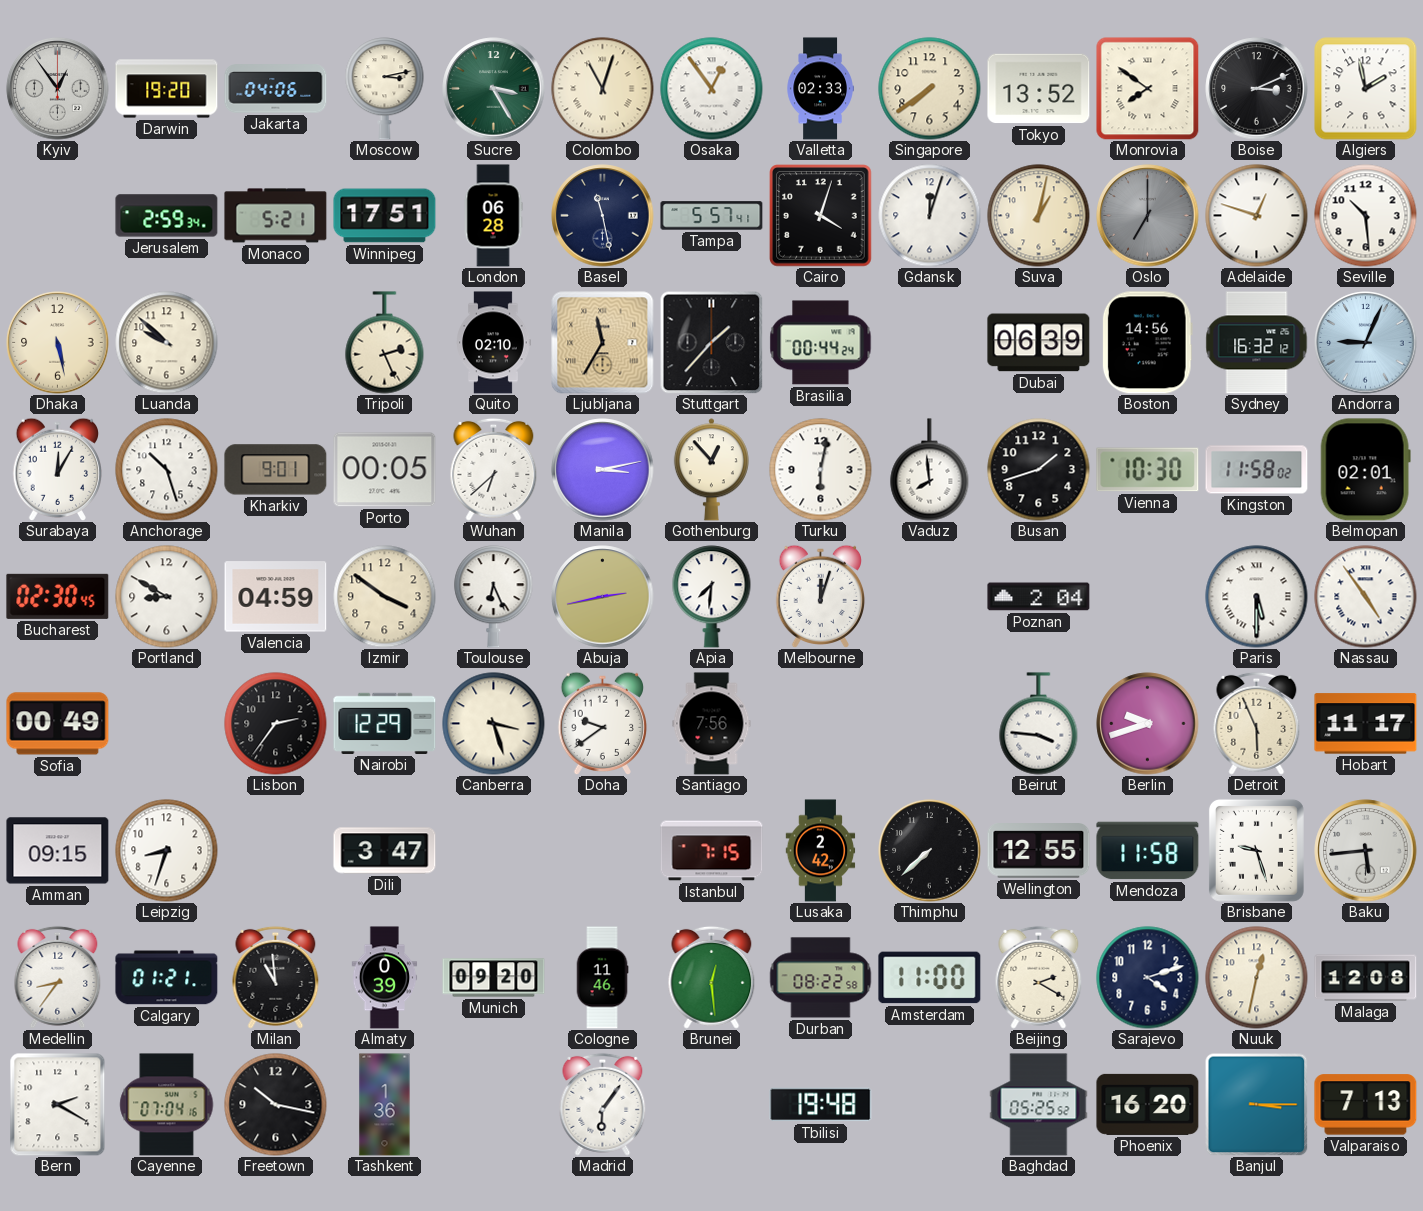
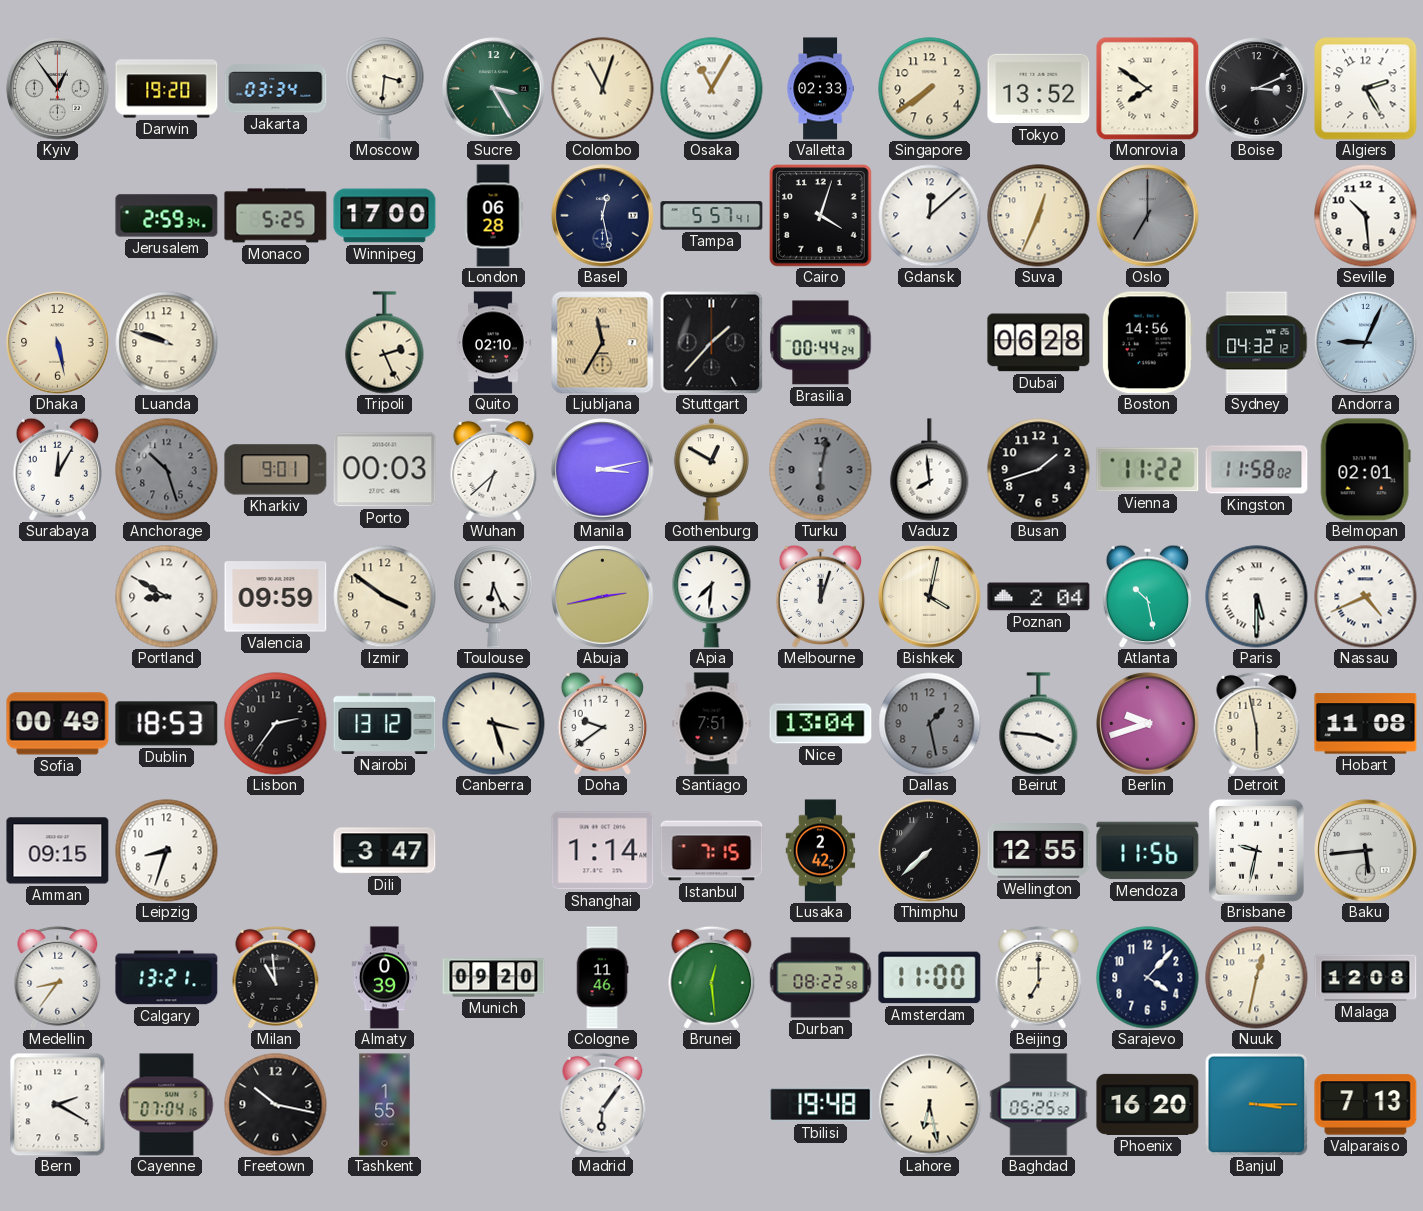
Jakarta: 04:06 -> 03:34 (276, 89)
Moscow: 3:13 -> 3:31 (385, 89)
Osaka: 12:54 -> 11:05 (712, 89)
Algiers: 1:58 -> 2:25 (1366, 89)
Monaco: 5:21 -> 5:25 (276, 216)
Winnipeg: 17:51 -> 17:00 (385, 216)
Basel: 11:28 -> 12:28 (603, 216)
Gdansk: 12:03 -> 12:08 (930, 216)
Suva: 1:02 -> 12:34 (1039, 216)
Adelaide: 12:48 -> none (1257, 216)
Luanda: 9:52 -> 9:48 (167, 343)
Dubai: 06:39 -> 06:28 (1039, 343)
Sydney: 16:32 -> 04:32 (1257, 343)
Anchorage dial: white -> grey (167, 470)
Porto: 00:05 -> 00:03 (385, 470)
Gothenburg: 12:53 -> 12:50 (711, 470)
Turku dial: white -> grey (821, 470)
Vienna: 10:30 -> 11:22 (1148, 470)
Bucharest: 02:30 -> none (58, 596)
Valencia: 04:59 -> 09:59 (276, 597)
Bishkek: none -> 4:02 (930, 597)
Atlanta: none -> 10:28 (1148, 596)
Nassau: 4:54 -> 4:41 (1366, 597)
Dublin: none -> 18:53 (167, 724)
Nairobi: 12:29 -> 13:12 (385, 723)
Santiago: 7:56 -> 7:51 (712, 724)
Nice: none -> 13:04 (821, 724)
Dallas: none -> 1:28 (930, 724)
Detroit: 5:56 -> 5:58 (1257, 723)
Hobart: 11:17 -> 11:08 (1366, 724)
Shanghai: none -> 1:14 (603, 851)
Mendoza: 11:58 -> 11:56 (1148, 851)
Brisbane: 9:27 -> 9:32 (1256, 850)
Calgary: 01:21 -> 13:21 (167, 978)
Beijing: 2:20 -> 7:00 (1039, 977)
Sarajevo: 4:12 -> 4:07 (1148, 978)
Tashkent: 1:36 -> 1:55 (385, 1105)
Lahore: none -> 6:28 (930, 1105)
